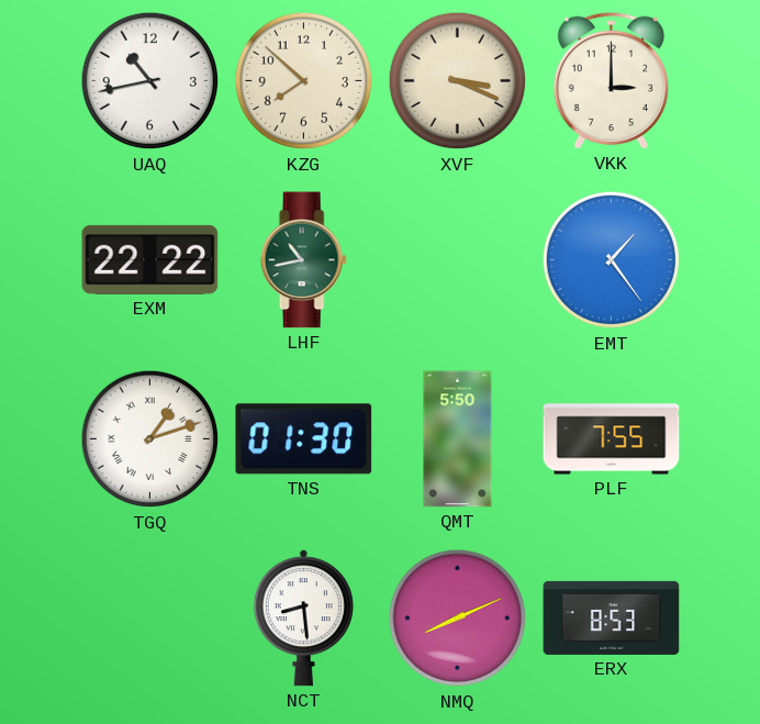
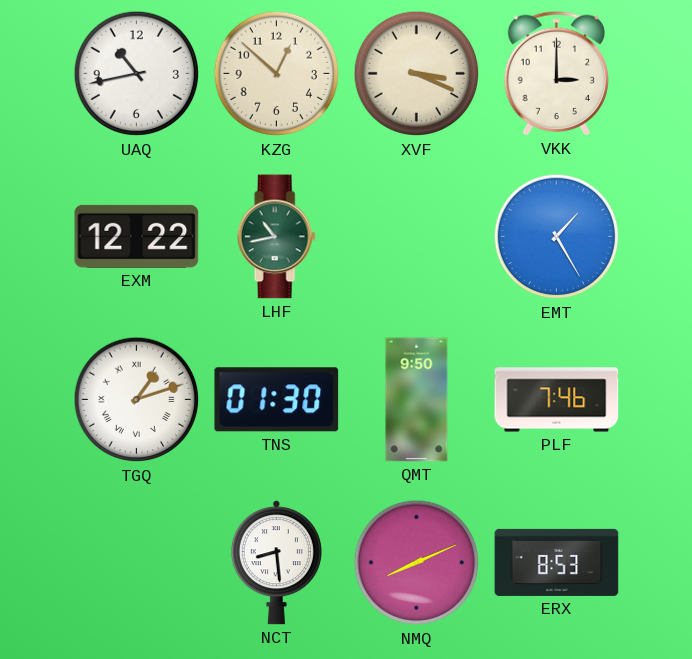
KZG: 7:52 -> 12:52 (277, 74)
EXM: 22:22 -> 12:22 (137, 236)
EMT: 1:24 -> 1:25 (557, 237)
QMT: 5:50 -> 9:50 (417, 400)
PLF: 7:55 -> 7:46 (557, 400)
